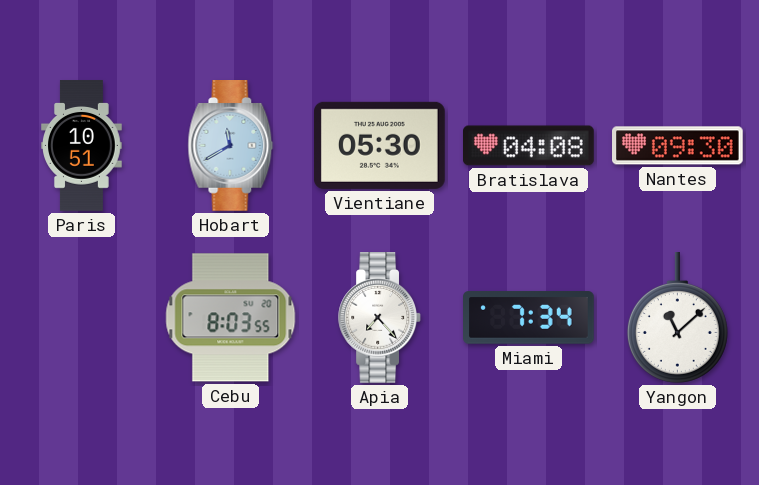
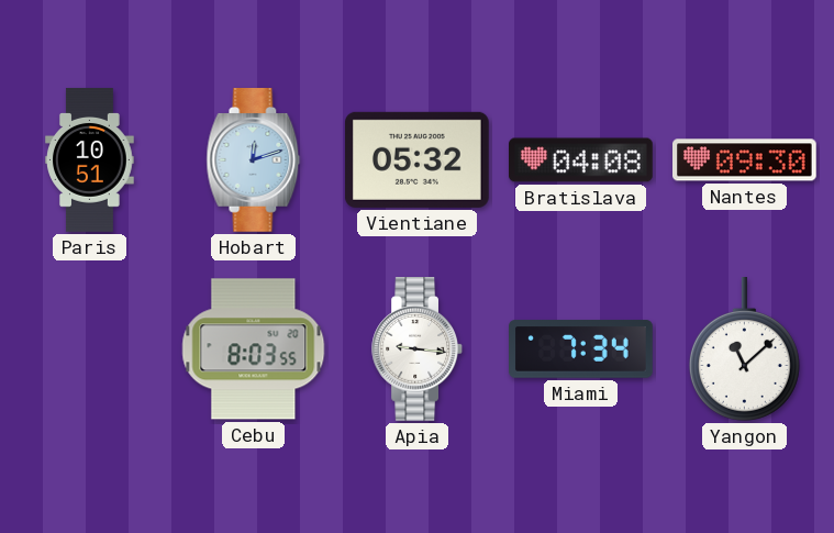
Hobart: 11:40 -> 12:12 (254, 160)
Vientiane: 05:30 -> 05:32 (418, 159)
Apia: 7:23 -> 9:16 (416, 349)
